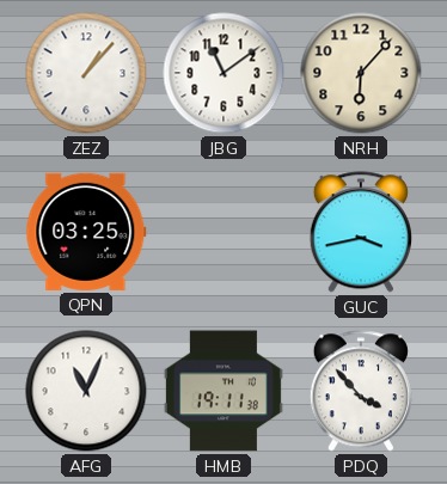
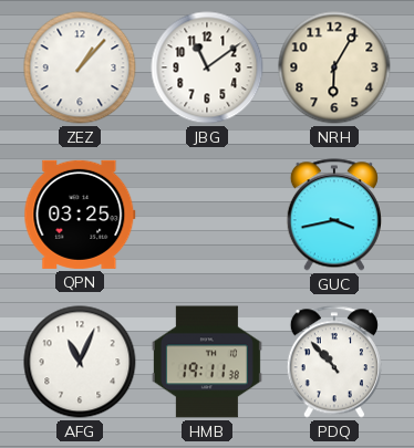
NRH: 6:07 -> 6:05 (334, 67)
PDQ: 3:53 -> 10:53 (334, 362)
